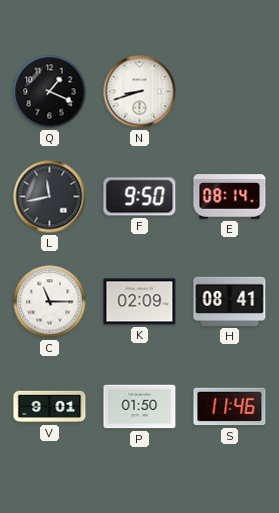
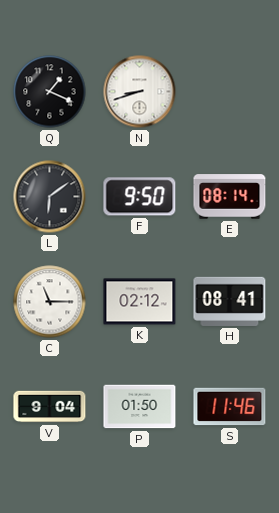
L: 11:43 -> 6:09 (50, 197)
K: 02:09 -> 02:12 (140, 302)
V: 9:01 -> 9:04 (50, 407)
